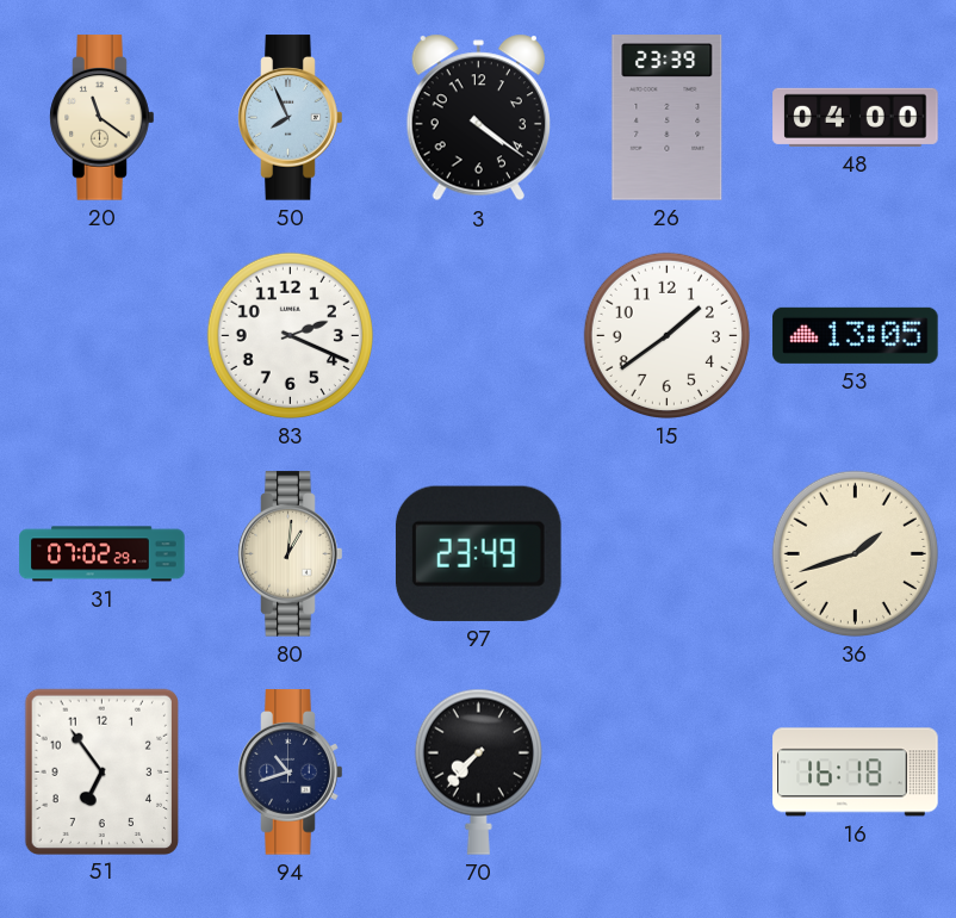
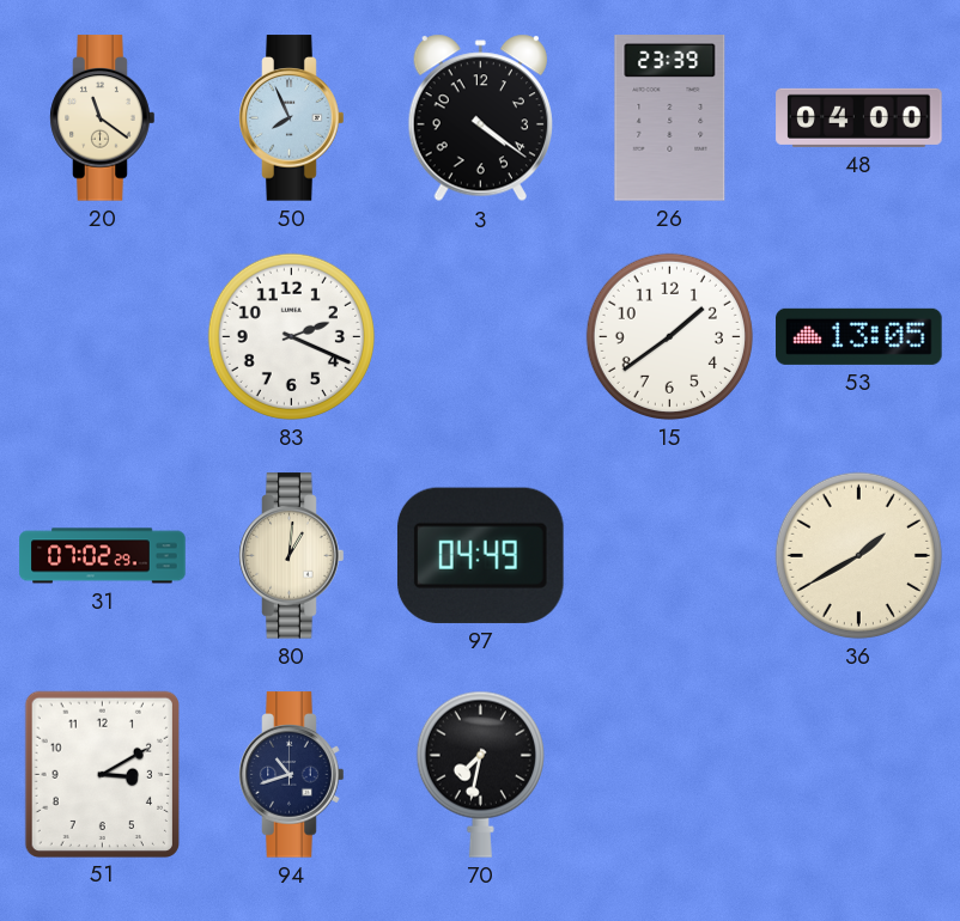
97: 23:49 -> 04:49 (480, 555)
36: 1:42 -> 1:40 (858, 555)
51: 6:54 -> 3:10 (102, 774)
70: 7:37 -> 7:32 (480, 774)
16: 16:18 -> none (856, 773)
